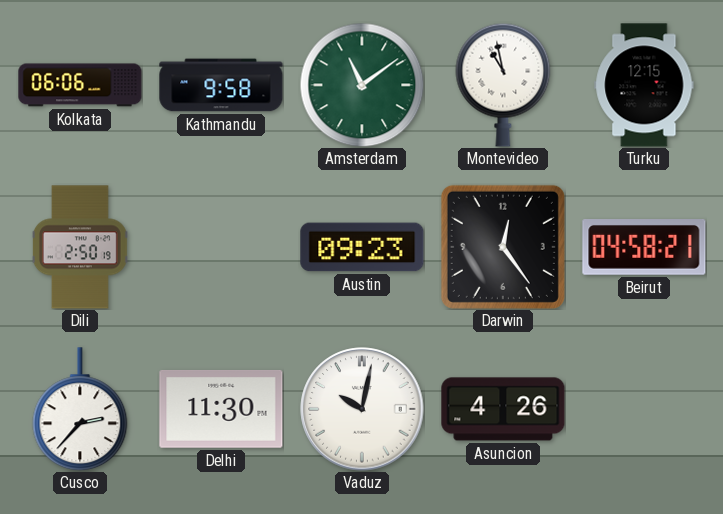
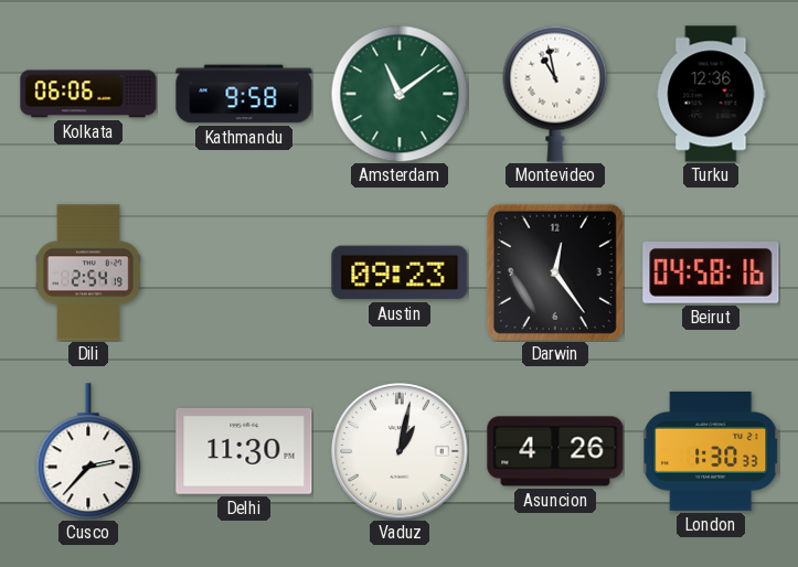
Turku: 12:15 -> 12:36 (711, 94)
Dili: 2:50 -> 2:54 (88, 272)
Beirut: 04:58:21 -> 04:58:16 (711, 274)
Vaduz: 10:02 -> 1:02 (400, 451)
London: none -> 1:30 (711, 451)
